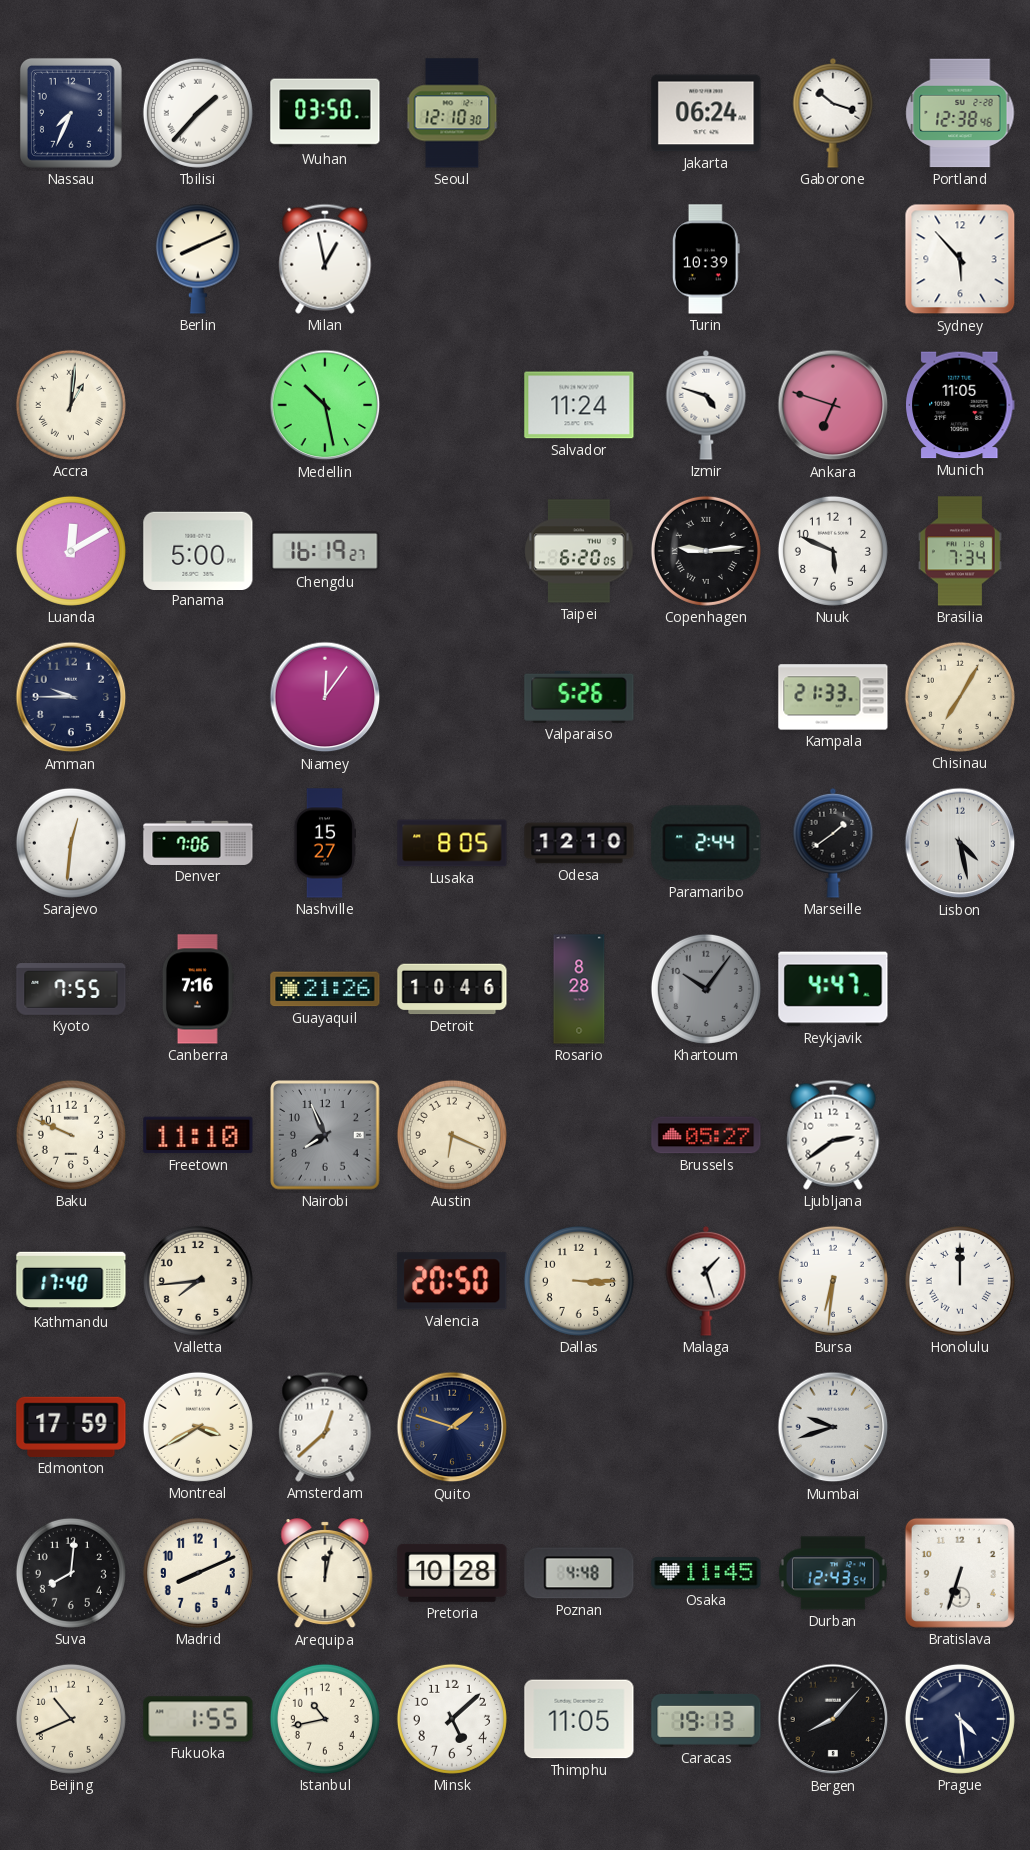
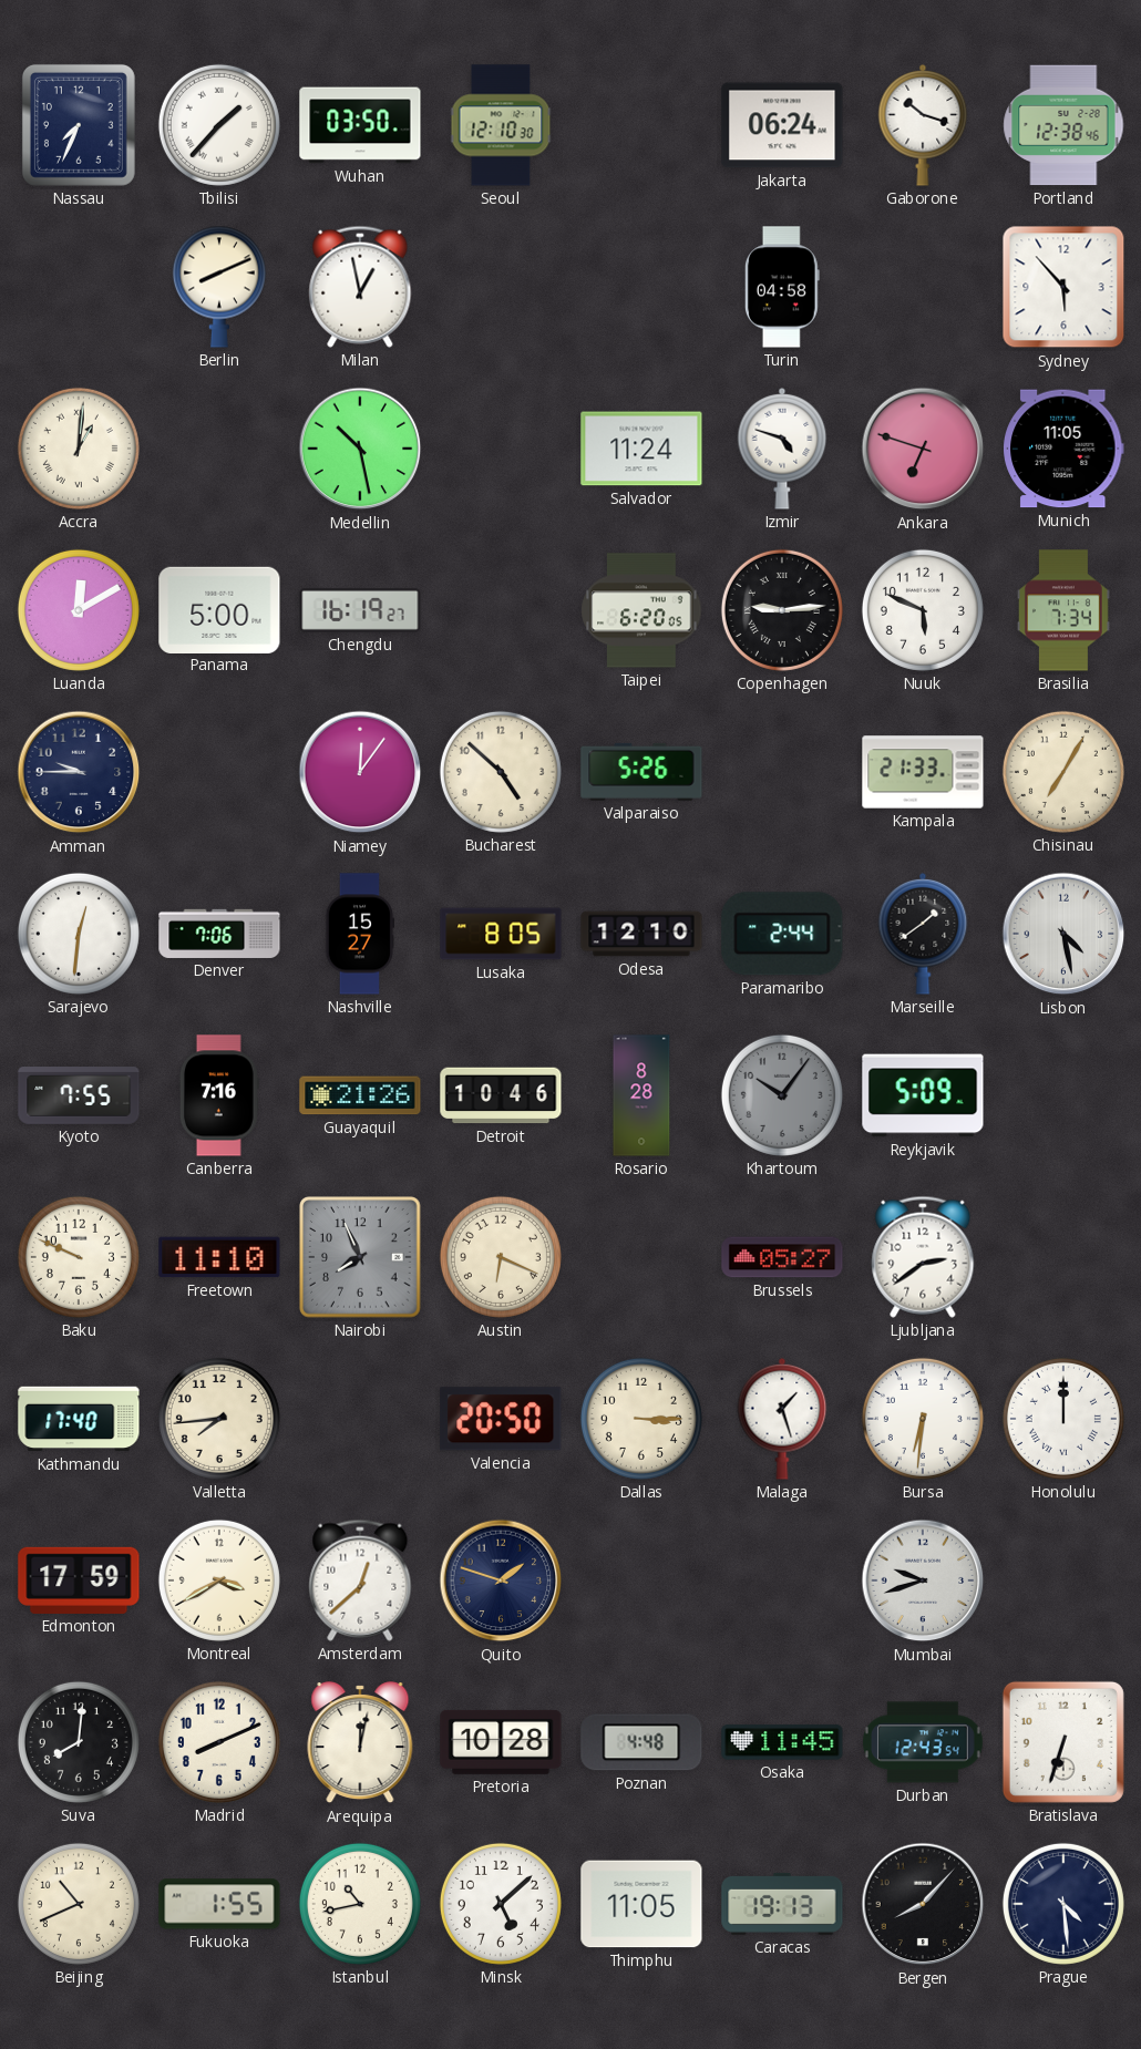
Turin: 10:39 -> 04:58 (782, 287)
Bucharest: none -> 4:52 (501, 772)
Reykjavik: 4:47 -> 5:09 (923, 1095)
